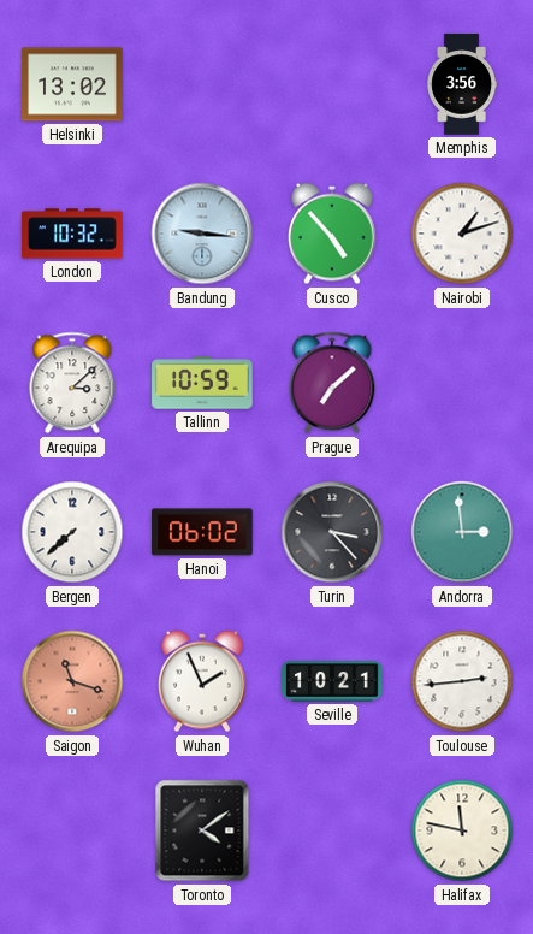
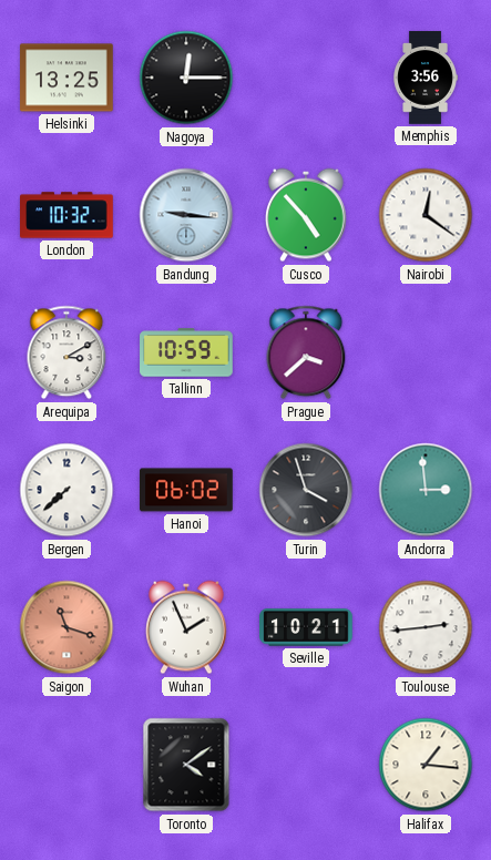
Helsinki: 13:02 -> 13:25 (67, 78)
Nagoya: none -> 12:15 (186, 78)
Nairobi: 1:12 -> 12:21 (426, 215)
Arequipa: 3:08 -> 3:10 (67, 352)
Prague: 7:08 -> 3:38 (306, 352)
Turin: 3:23 -> 3:57 (306, 490)
Halifax: 11:47 -> 1:16 (426, 765)
